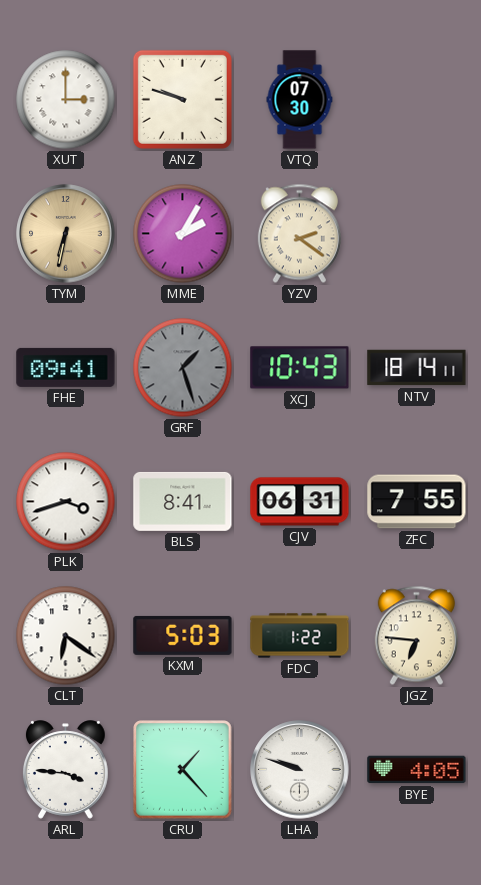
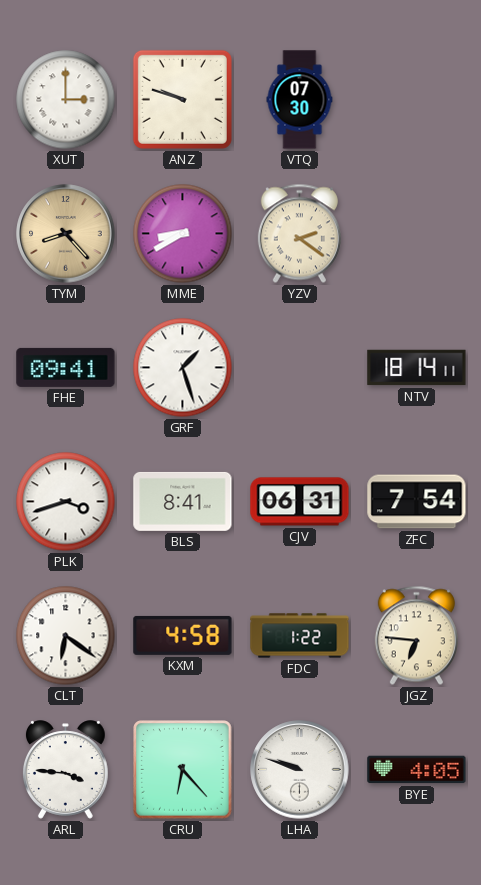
TYM: 6:32 -> 8:23 (66, 234)
MME: 2:05 -> 8:40 (183, 234)
GRF dial: grey -> white (183, 368)
XCJ: 10:43 -> none (300, 368)
ZFC: 7:55 -> 7:54 (417, 502)
KXM: 5:03 -> 4:58 (183, 635)
CRU: 1:23 -> 6:23 (183, 770)
